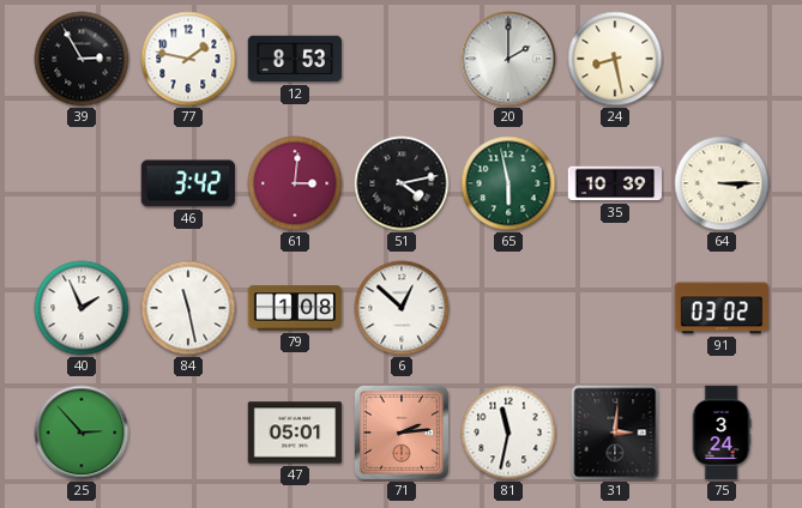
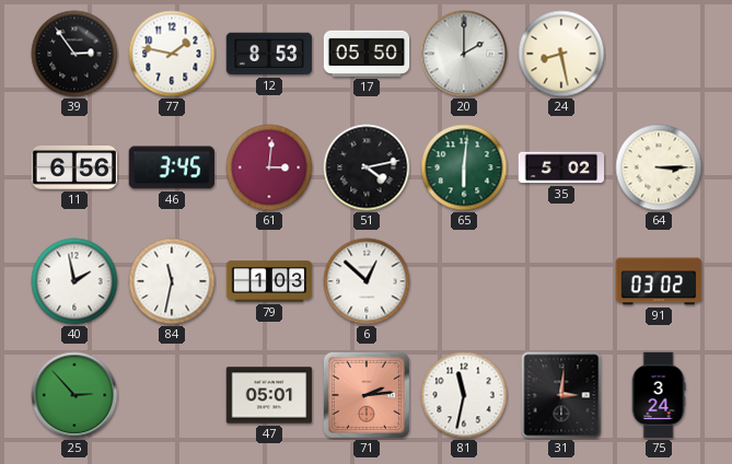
39: 2:55 -> 2:54 (74, 54)
17: none -> 05:50 (367, 54)
11: none -> 6:56 (74, 167)
46: 3:42 -> 3:45 (172, 167)
65: 5:58 -> 6:01 (464, 167)
35: 10:39 -> 5:02 (561, 167)
40: 1:56 -> 1:58 (74, 281)
84: 11:28 -> 11:32 (172, 281)
79: 1:08 -> 1:03 (269, 281)
